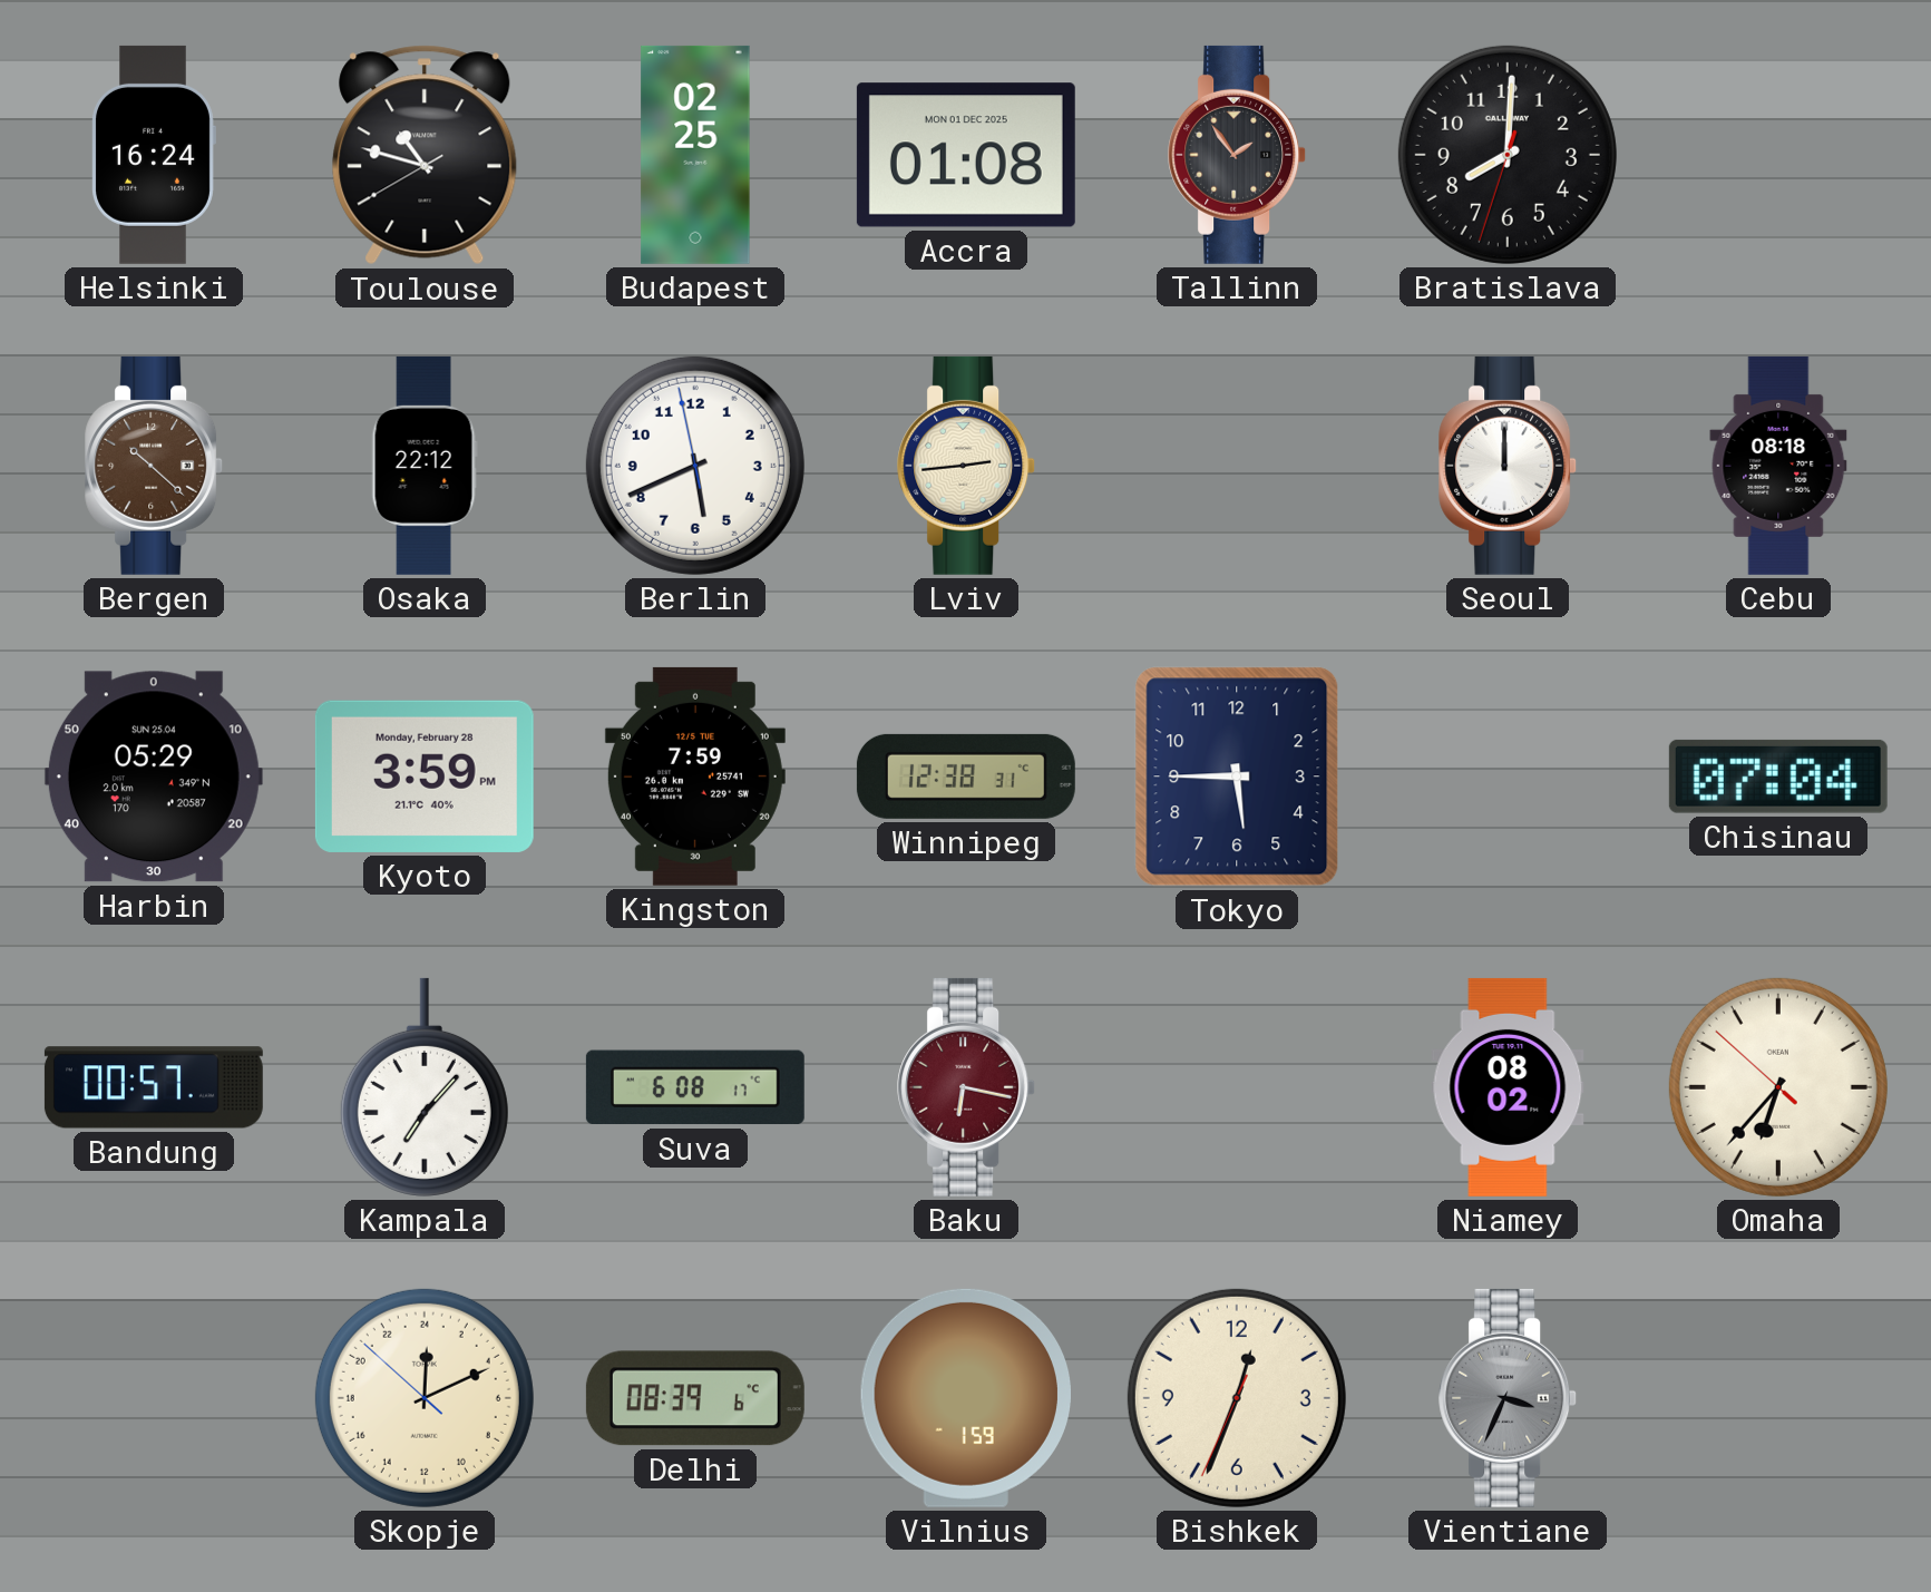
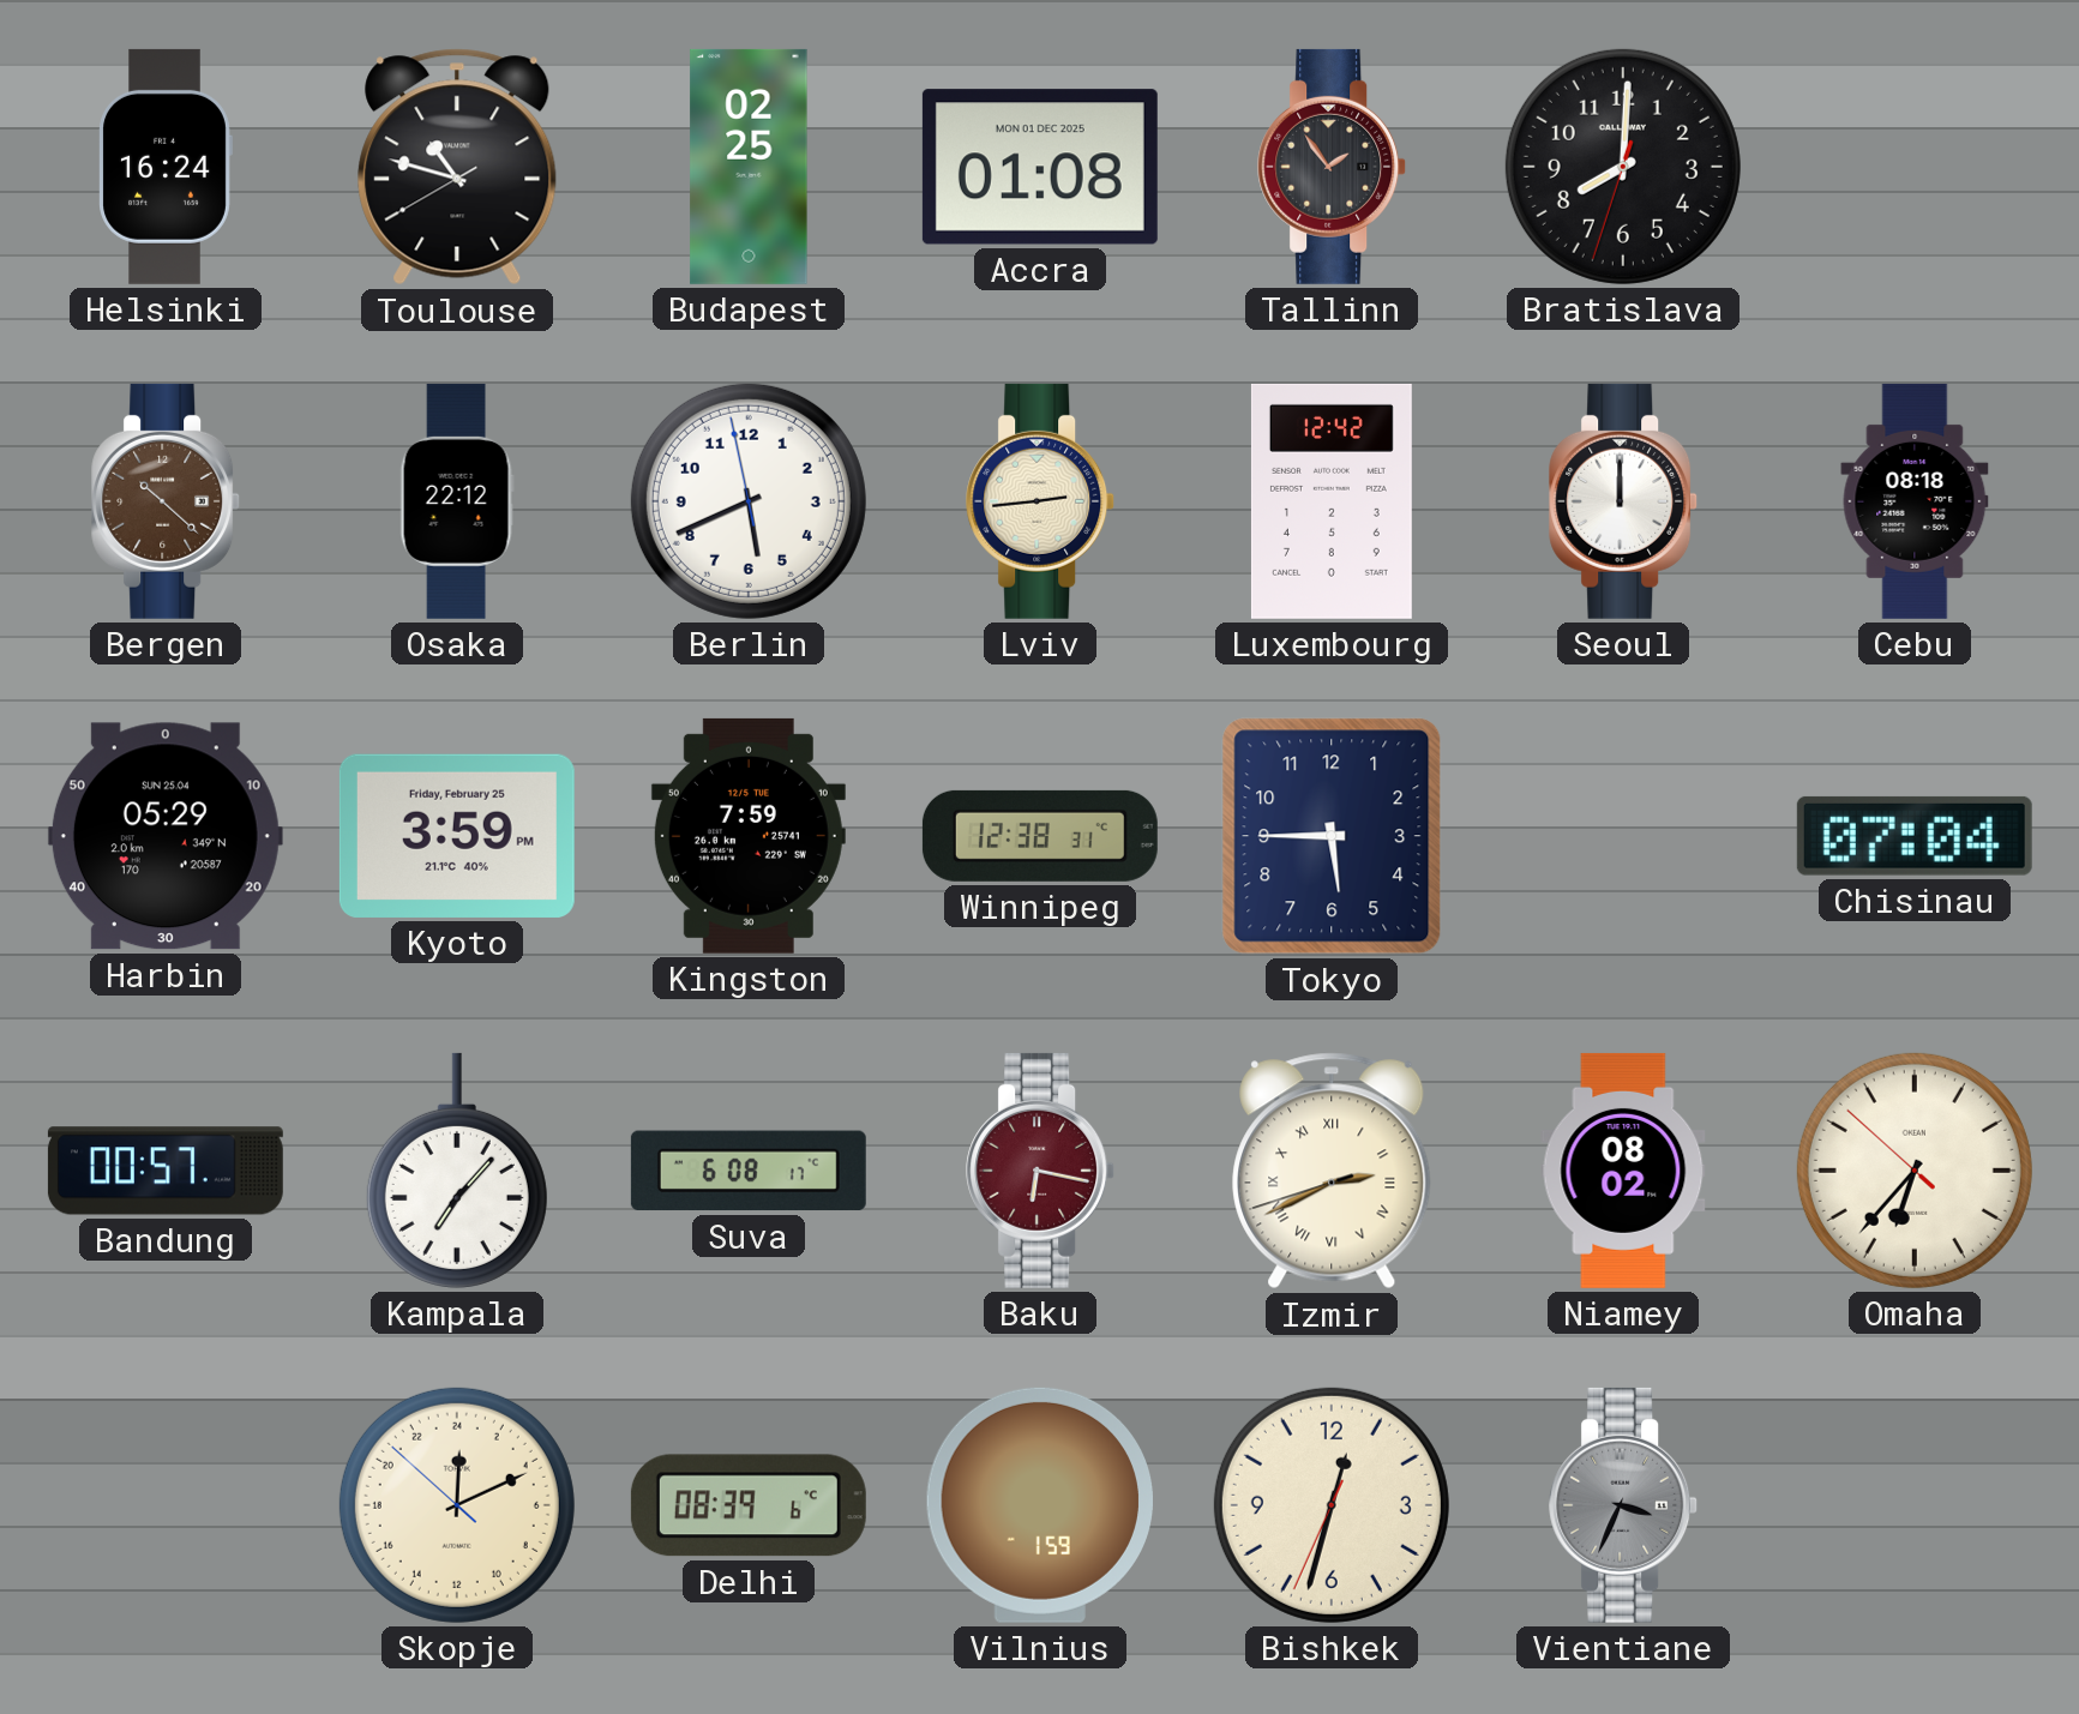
Luxembourg: none -> 12:42 (1332, 501)
Kyoto date: Monday, February 28 -> Friday, February 25 (457, 836)
Izmir: none -> 2:40 (1332, 1171)
Bishkek: 12:33 -> 12:32 (1332, 1505)
